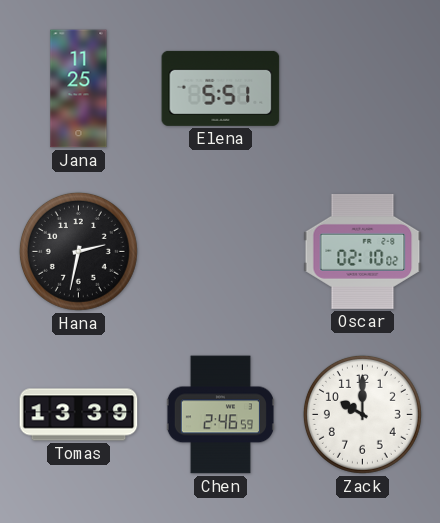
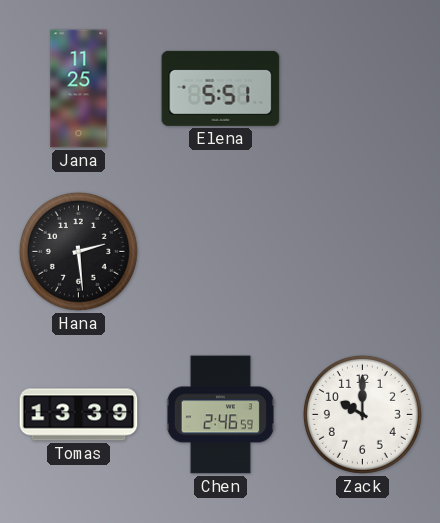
Hana: 2:32 -> 2:29 (78, 251)
Oscar: 02:10 -> none (363, 251)
